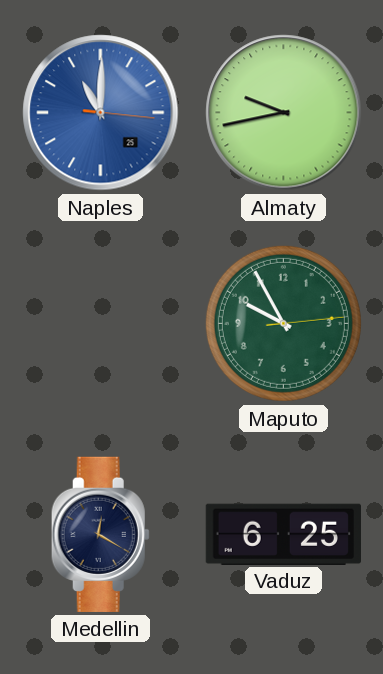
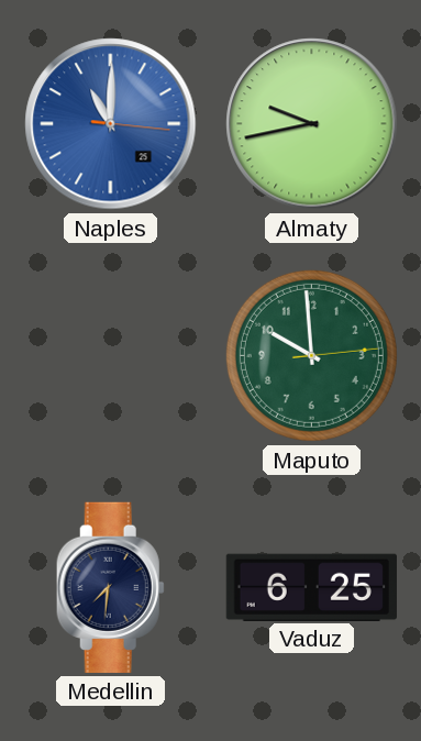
Maputo: 9:55 -> 9:59 (311, 355)
Medellin: 12:20 -> 7:31 (110, 587)
